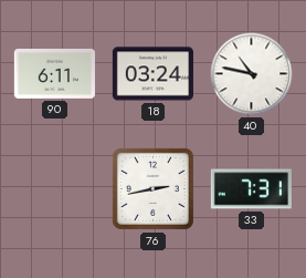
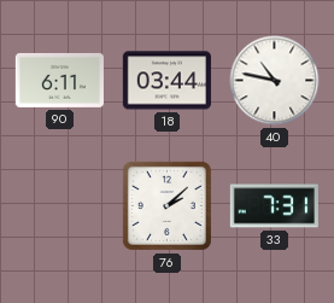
18: 03:24 -> 03:44 (166, 81)
76: 2:43 -> 2:08 (166, 205)
